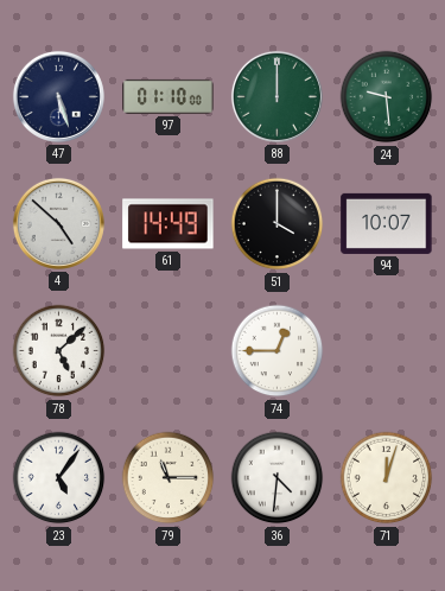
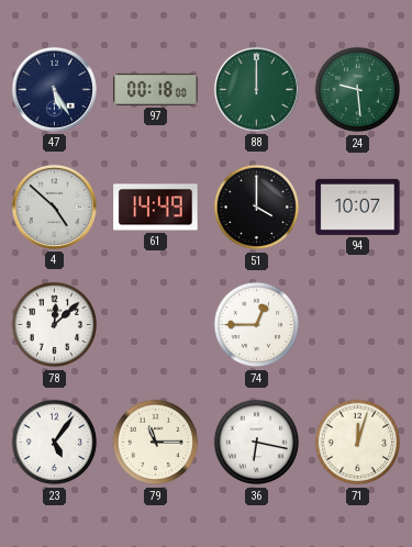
47: 5:27 -> 5:25 (54, 89)
97: 01:10 -> 00:18 (156, 89)
78: 5:08 -> 12:08 (55, 325)
36: 4:31 -> 6:17 (257, 443)
